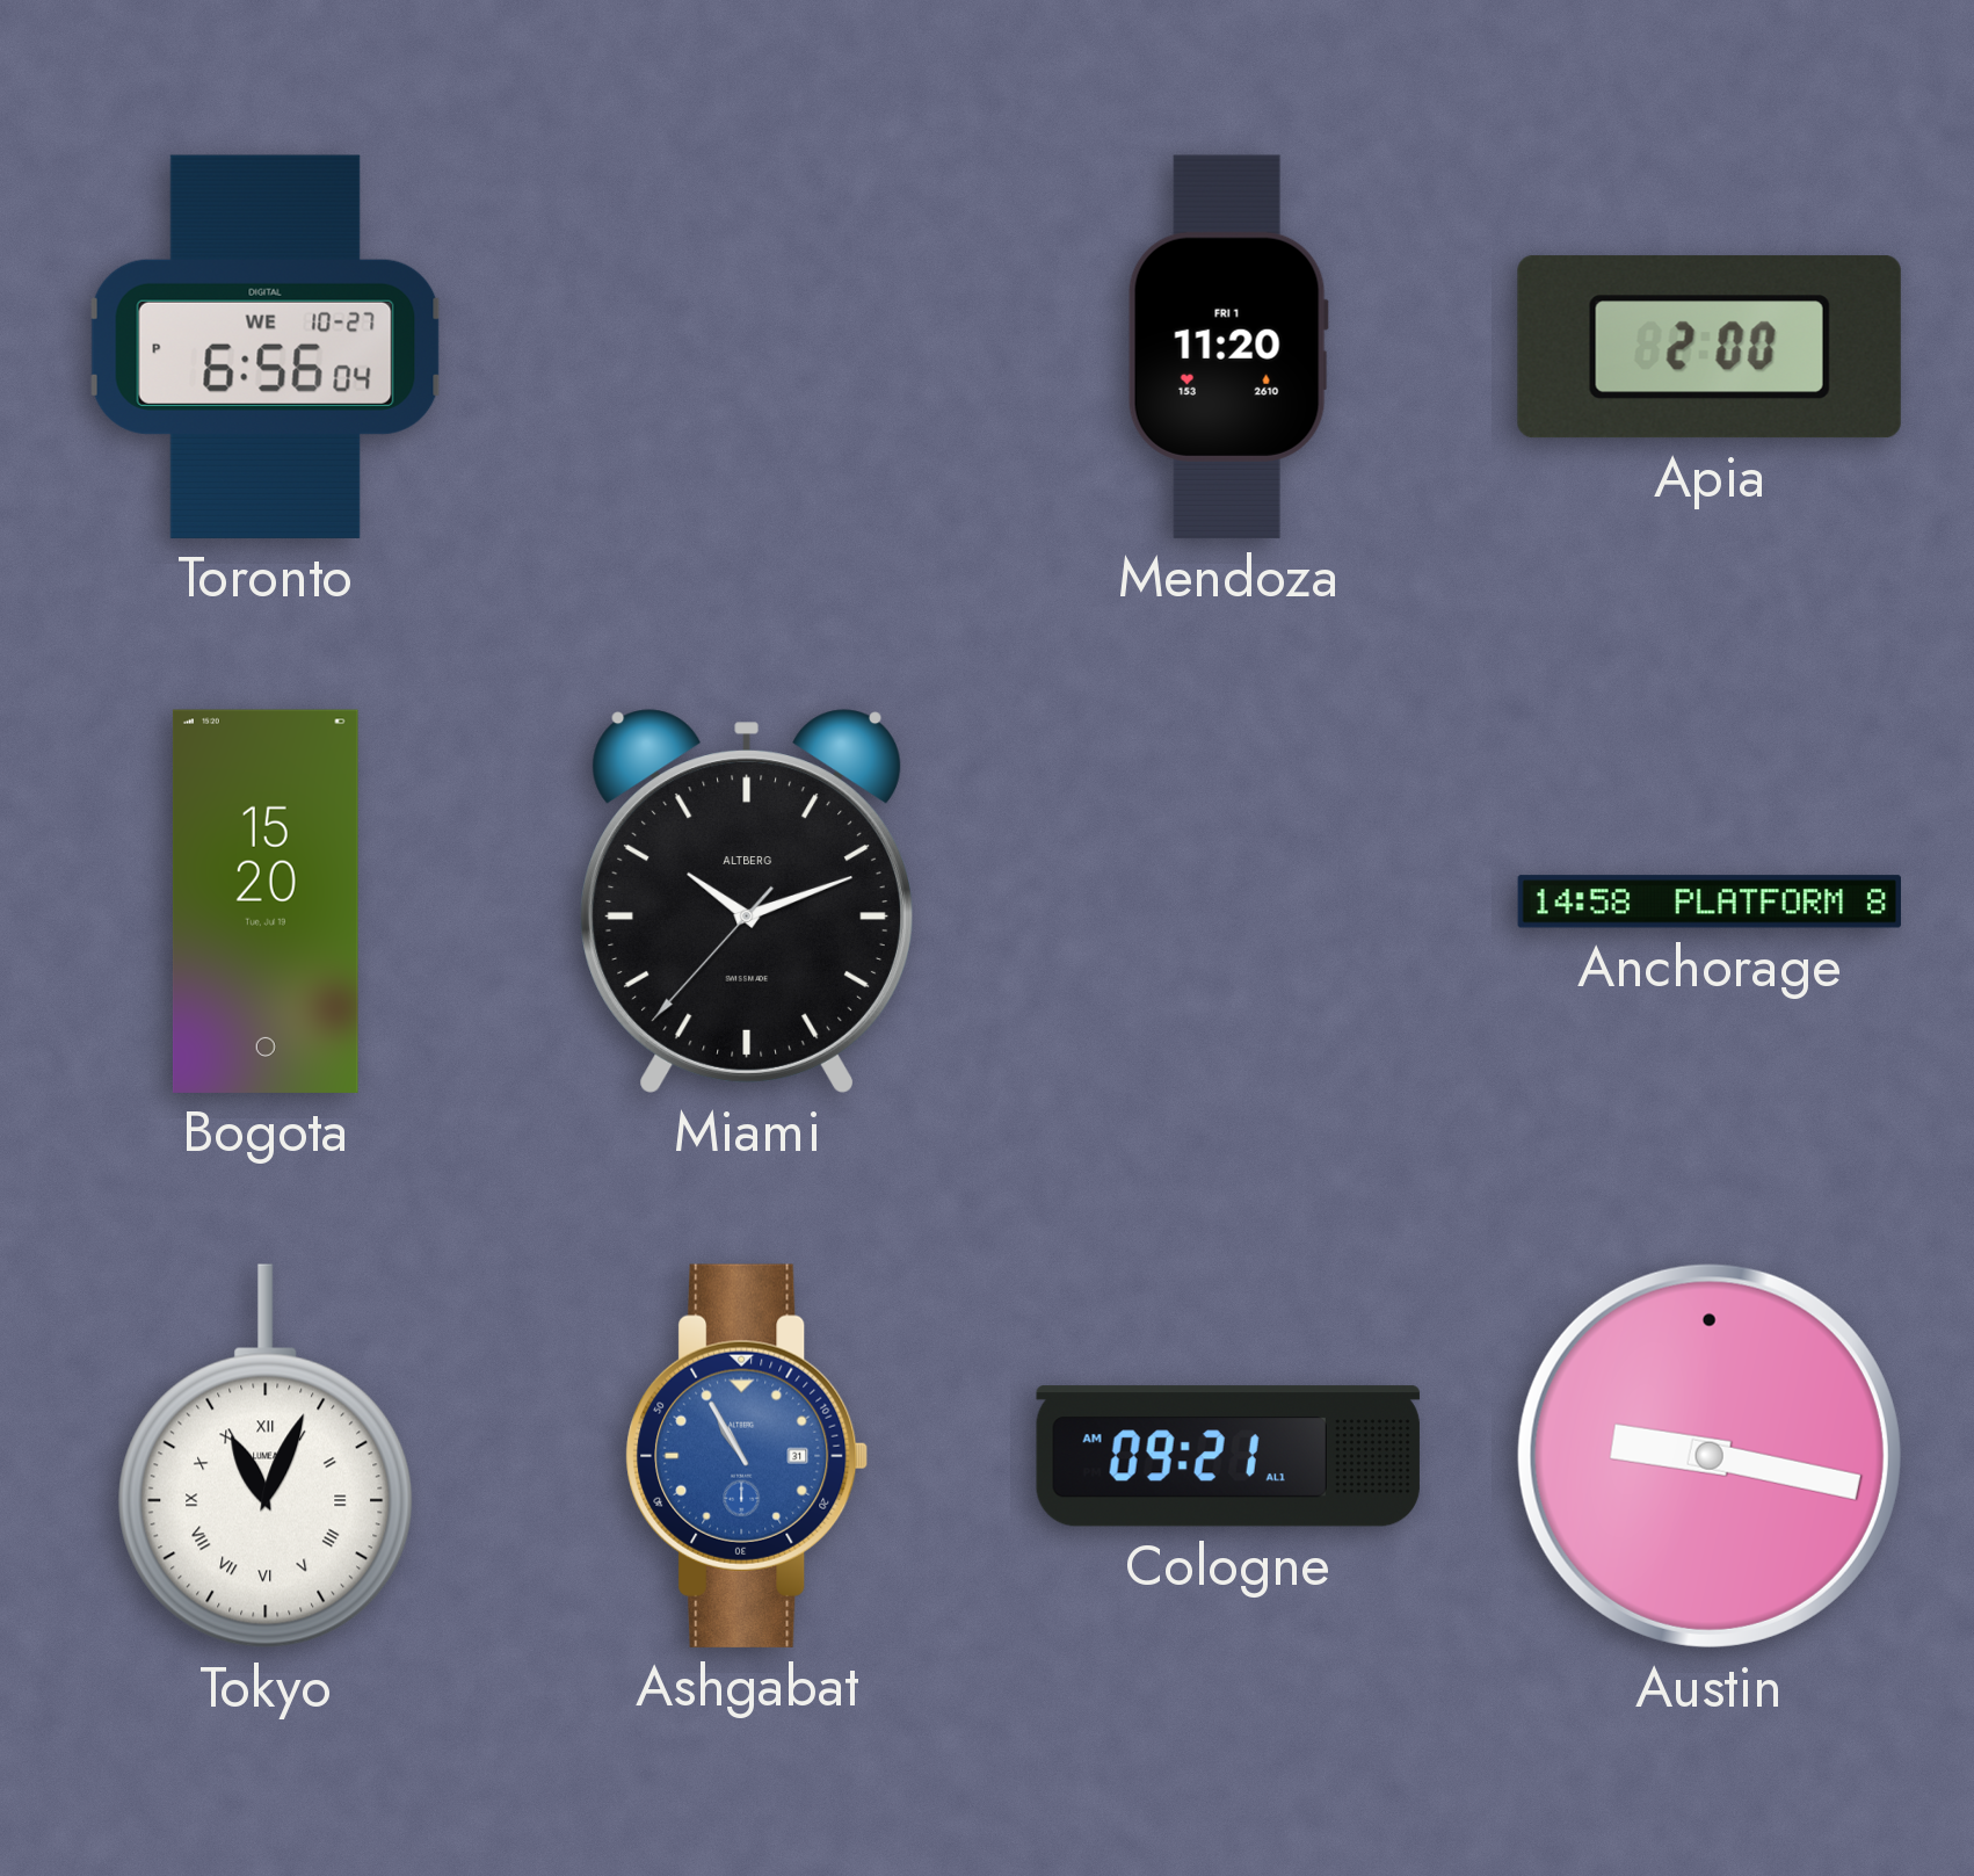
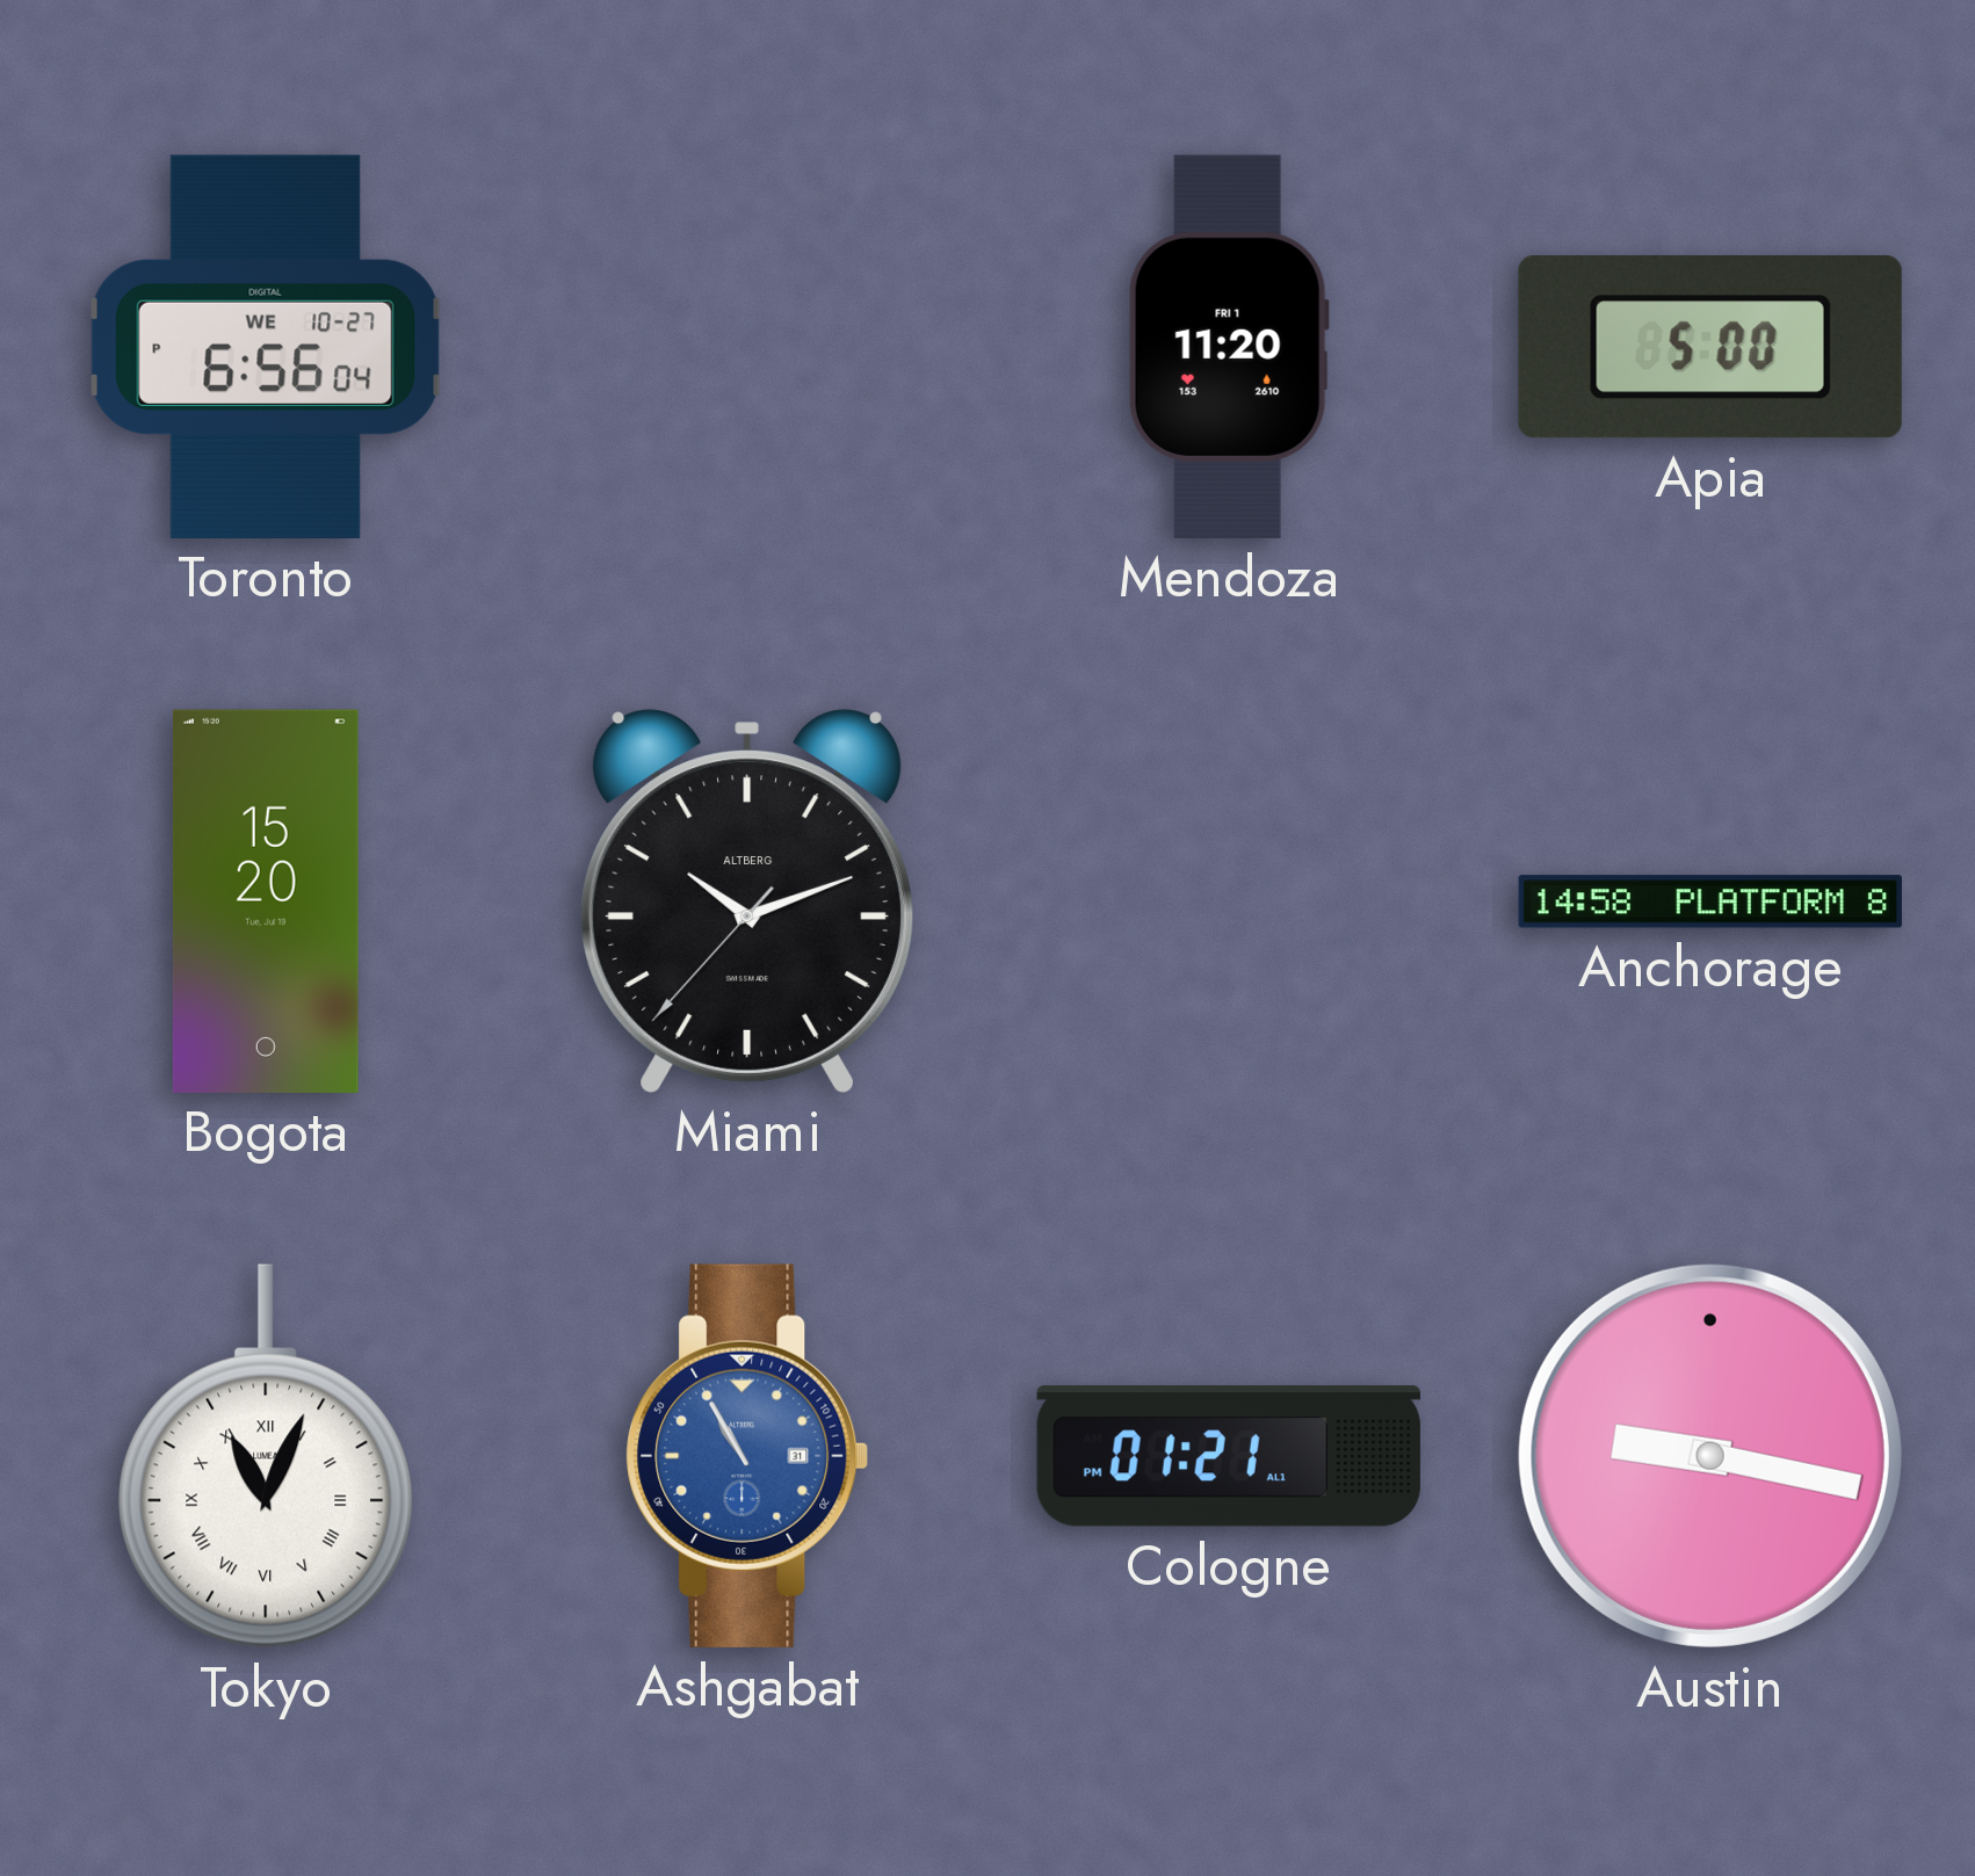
Apia: 2:00 -> 5:00 (1710, 347)
Cologne: 09:21 -> 01:21 (1229, 1456)
